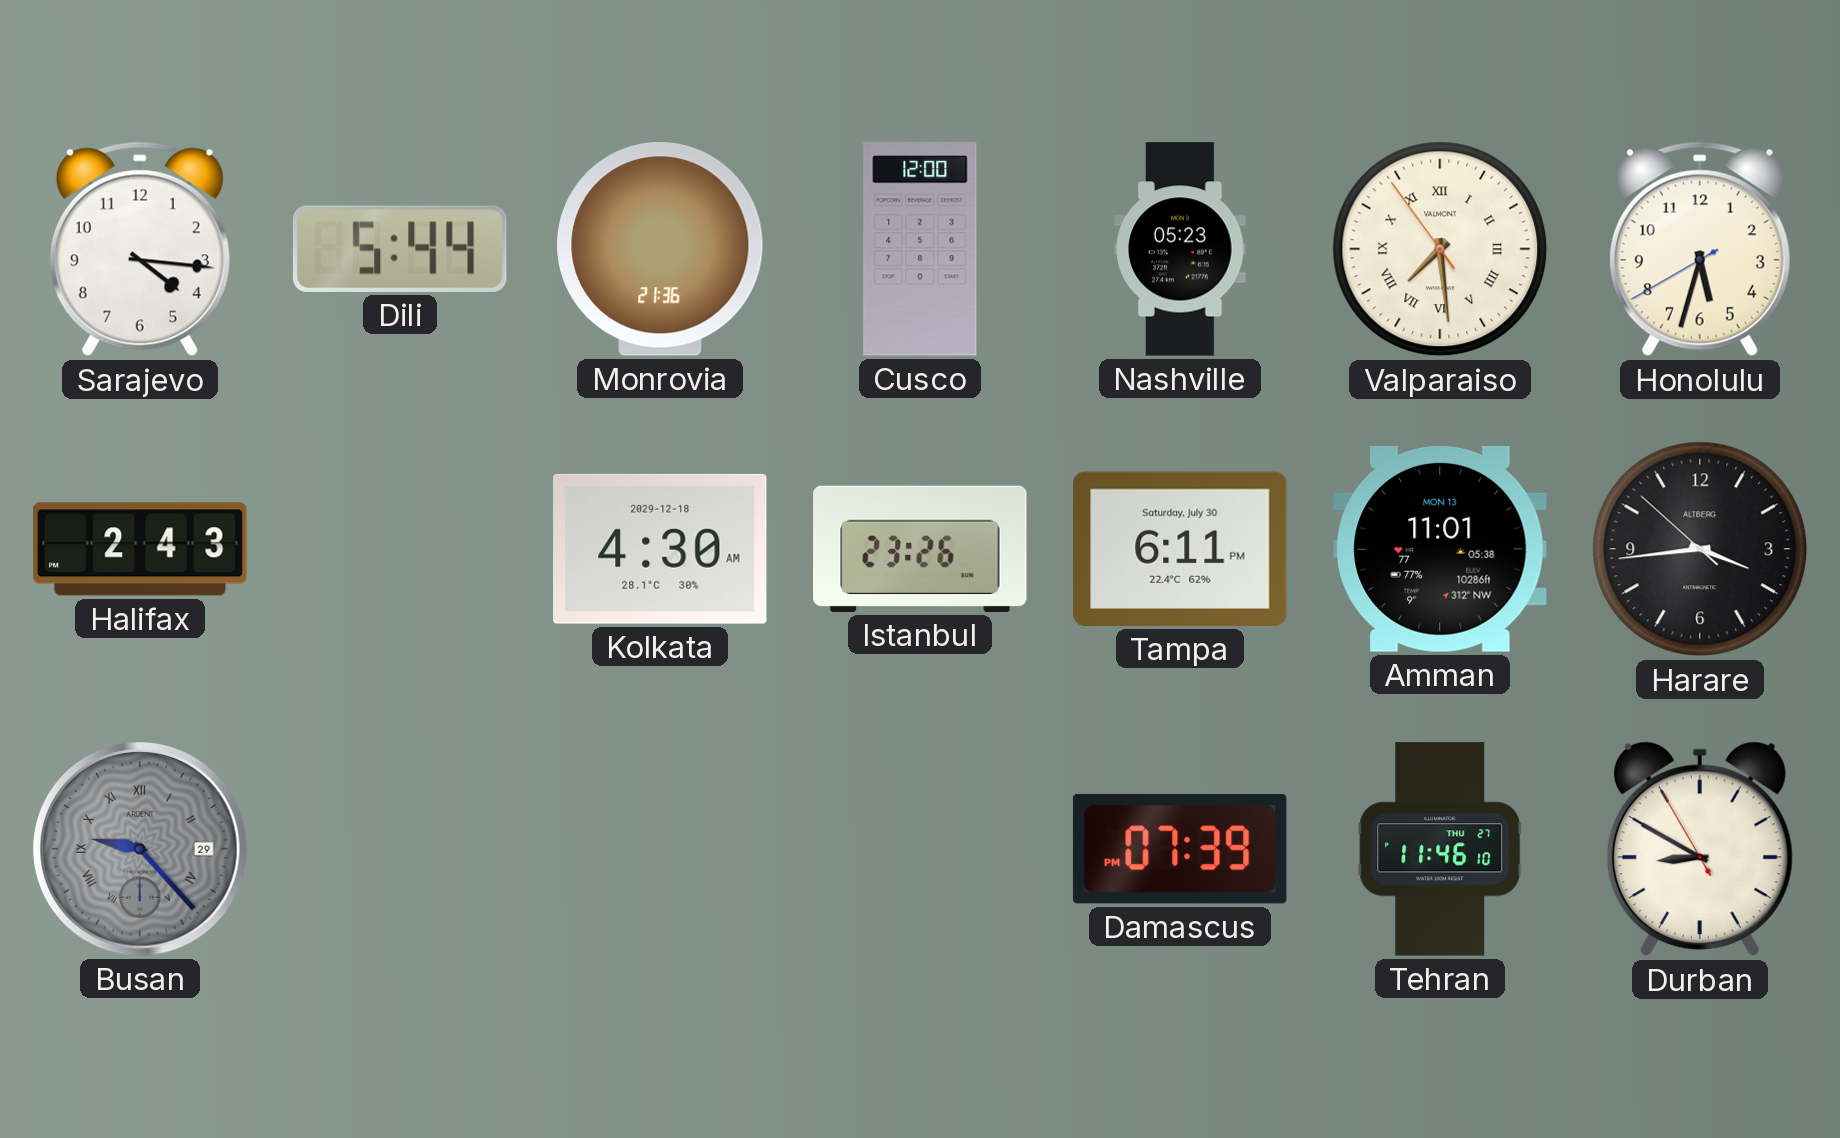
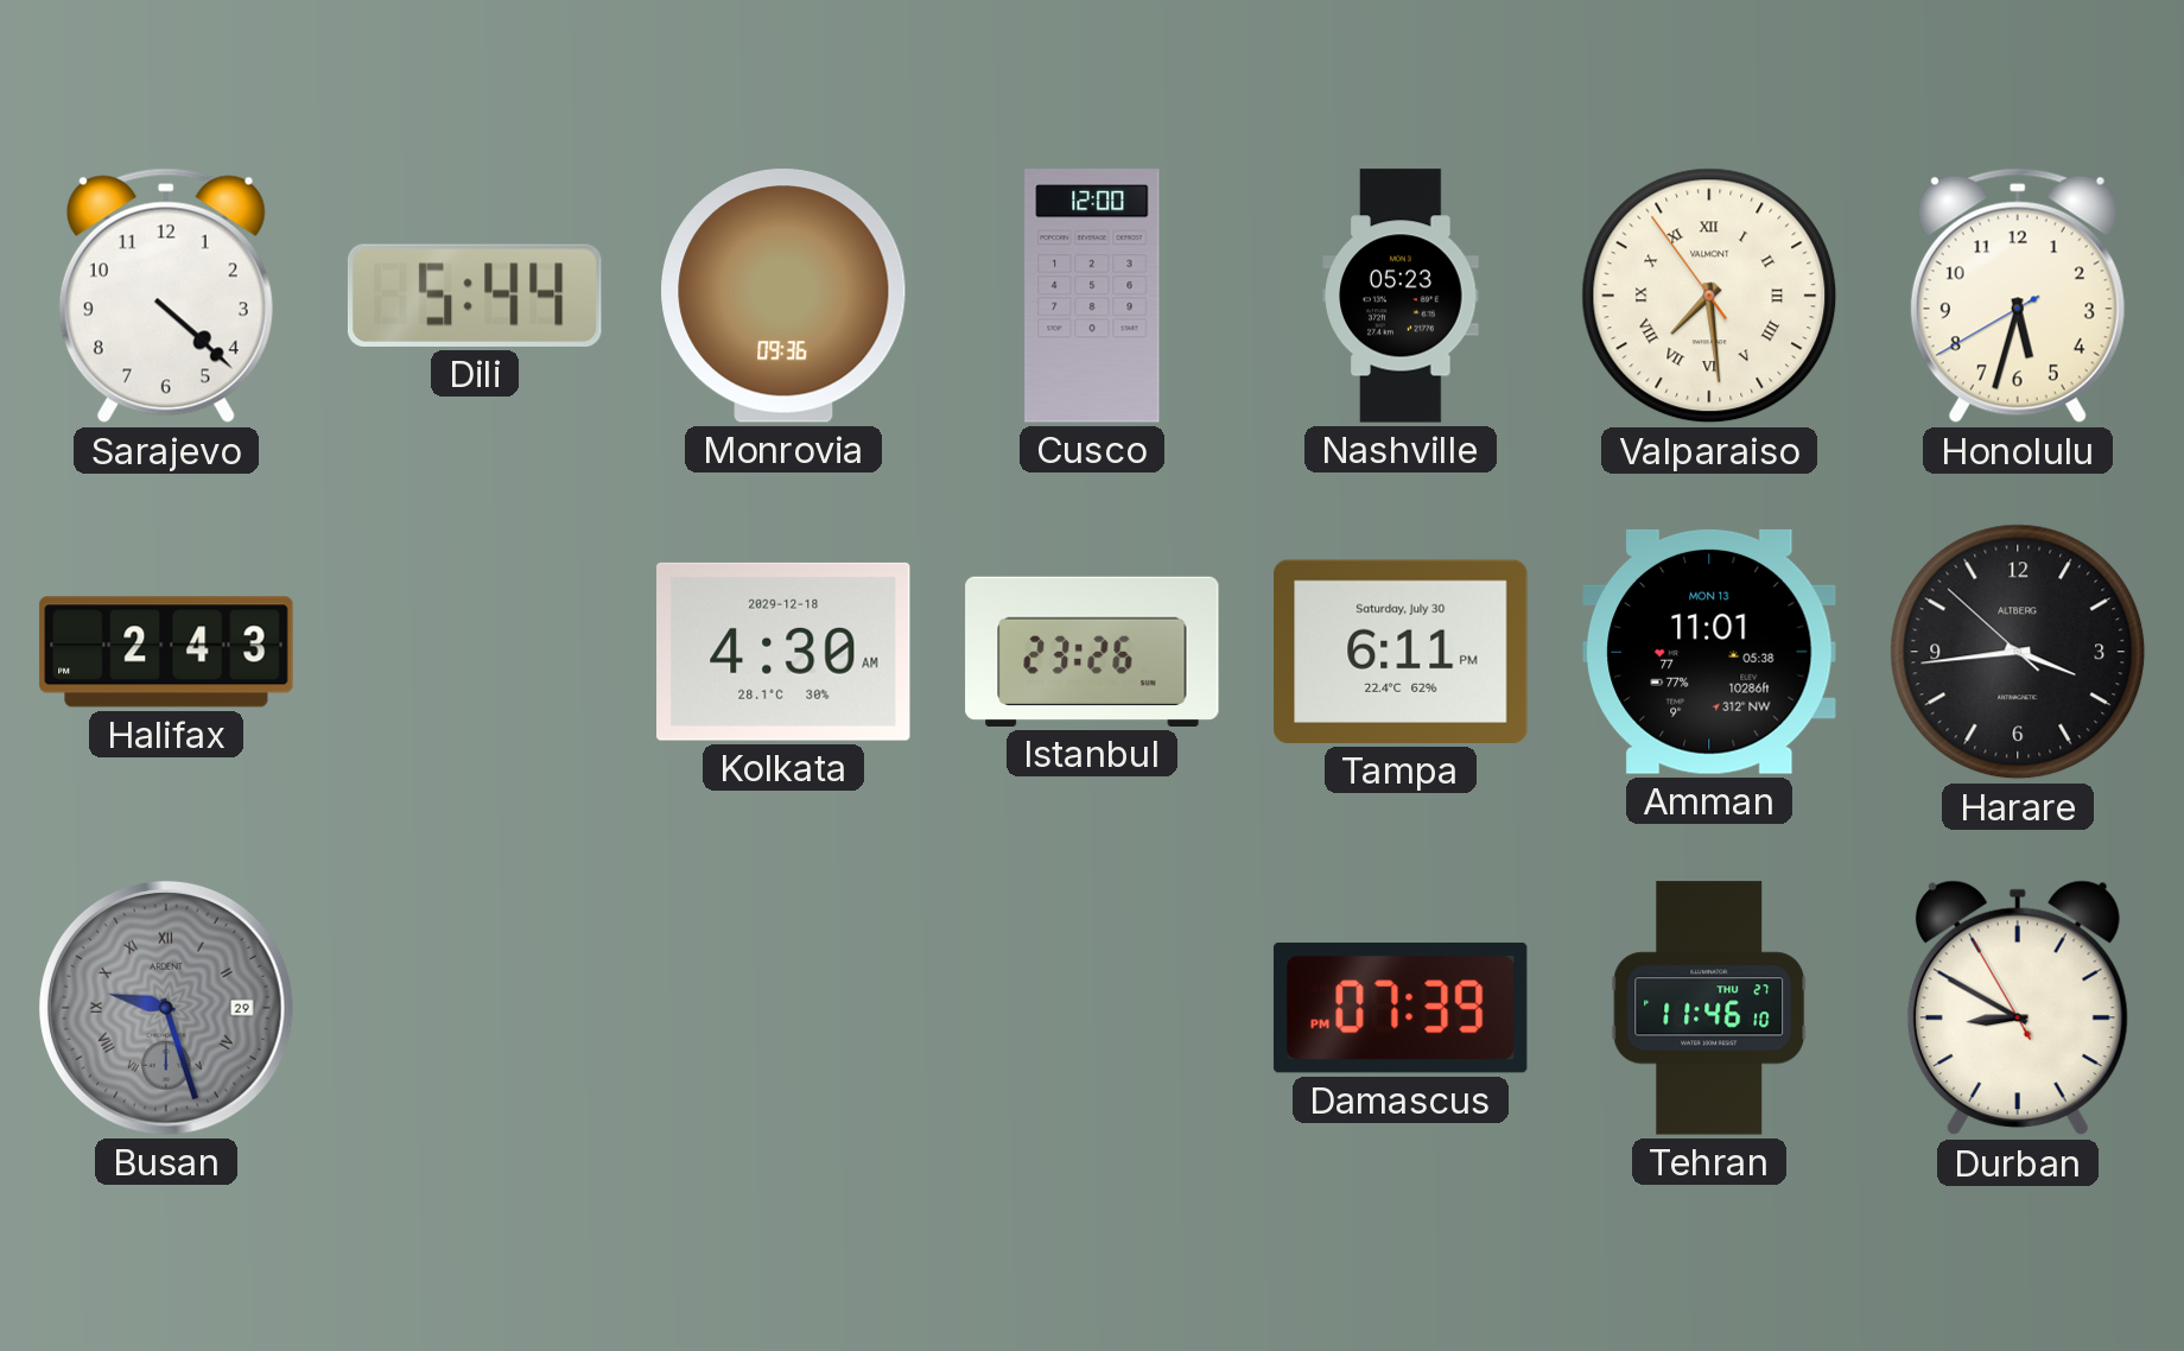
Sarajevo: 4:16 -> 4:22 (166, 296)
Monrovia: 21:36 -> 09:36 (783, 297)
Busan: 9:23 -> 9:27 (166, 1008)
